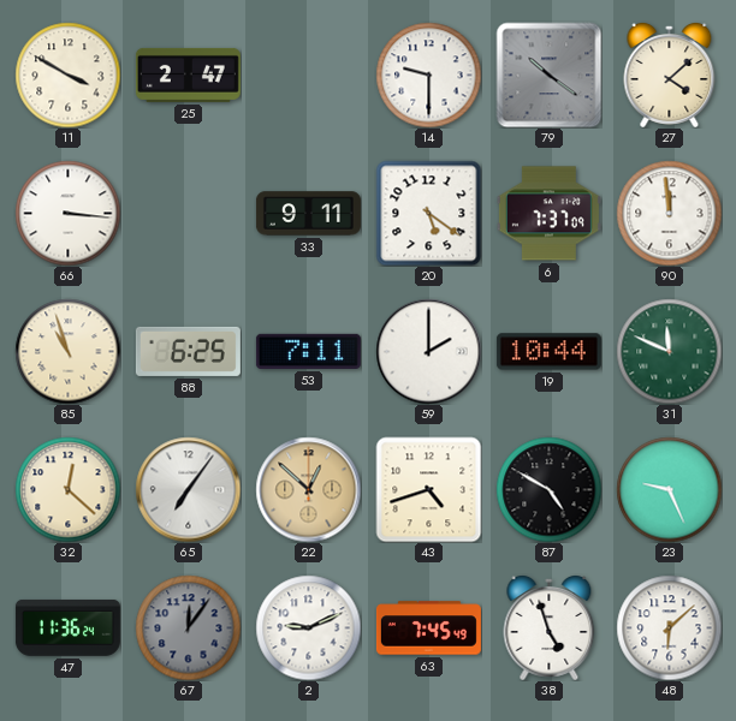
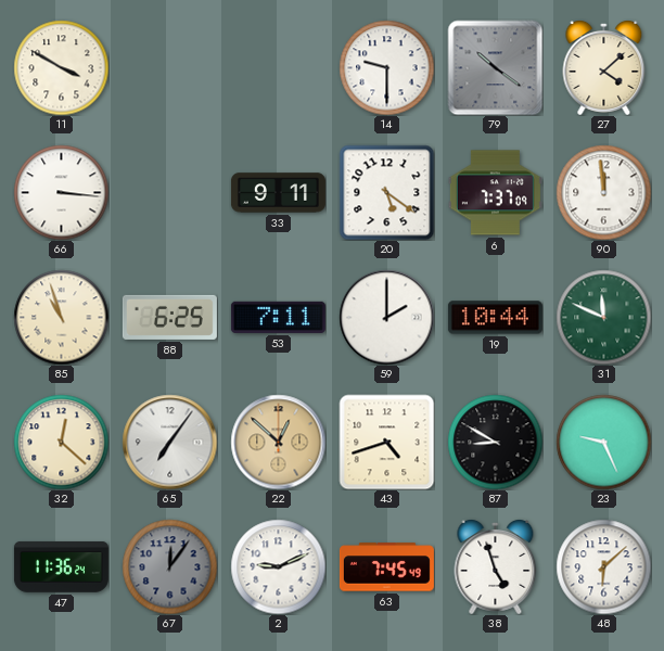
25: 2:47 -> none (188, 75)
87: 4:50 -> 8:50 (495, 442)
